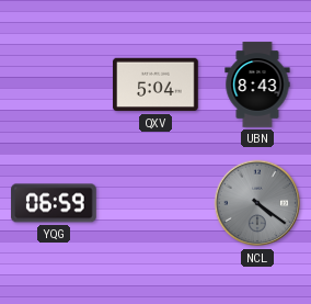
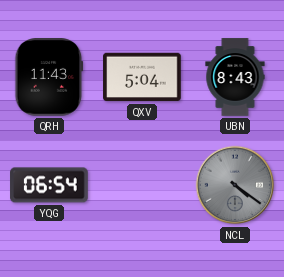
QRH: none -> 11:43 (49, 77)
YQG: 06:59 -> 06:54 (49, 185)
